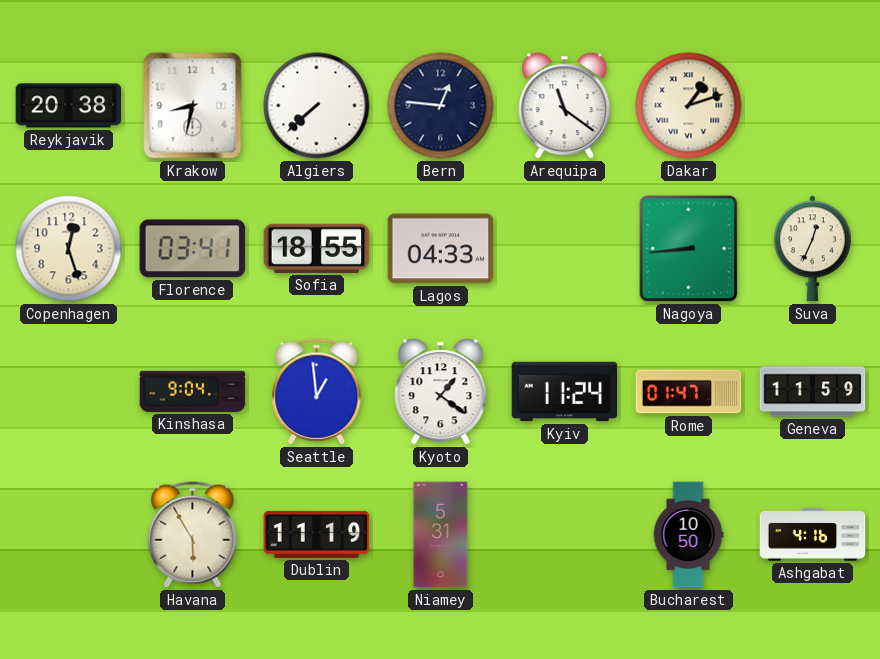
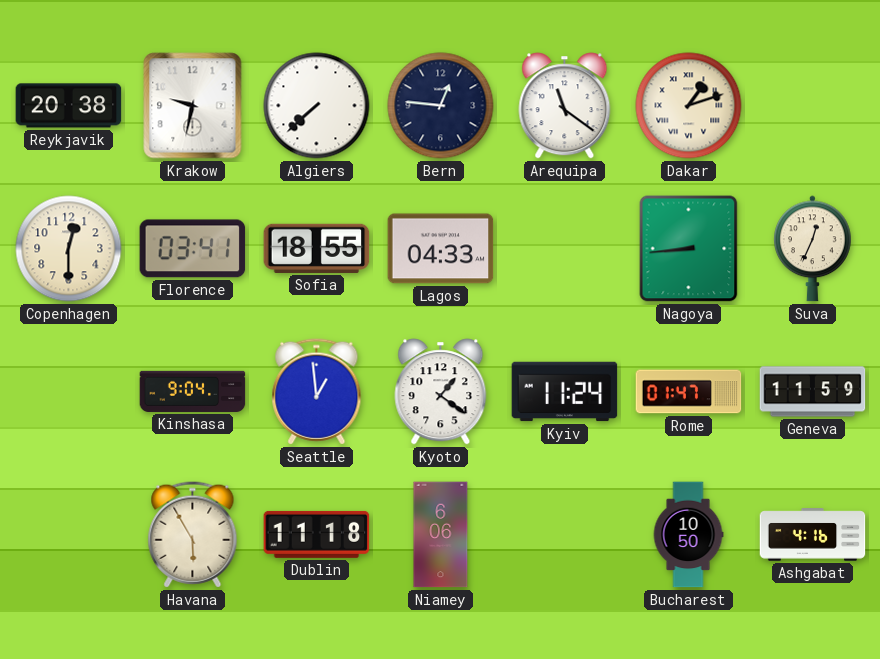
Krakow: 8:32 -> 9:32 (193, 106)
Copenhagen: 12:27 -> 12:30 (69, 249)
Dublin: 11:19 -> 11:18 (317, 534)
Niamey: 5:31 -> 6:06 (441, 535)
